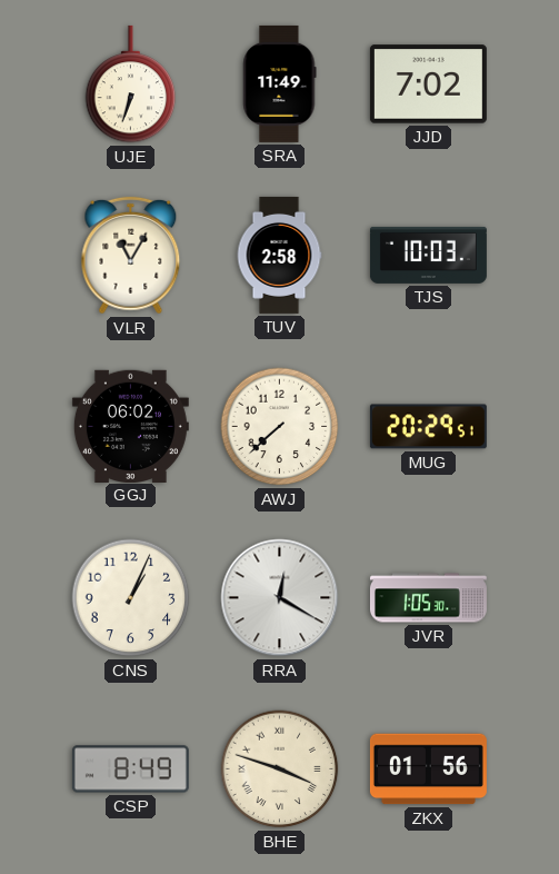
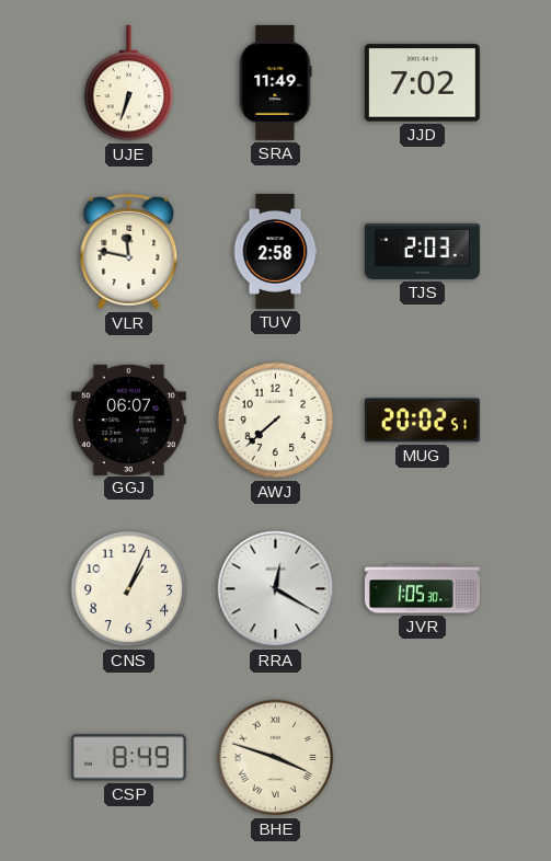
VLR: 11:05 -> 11:47 (129, 252)
TJS: 10:03 -> 2:03 (422, 251)
GGJ: 06:02 -> 06:07 (128, 420)
MUG: 20:29 -> 20:02 (422, 421)
ZKX: 01:56 -> none (428, 769)
